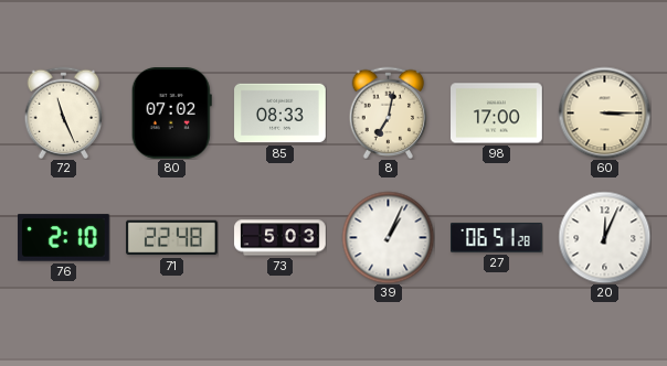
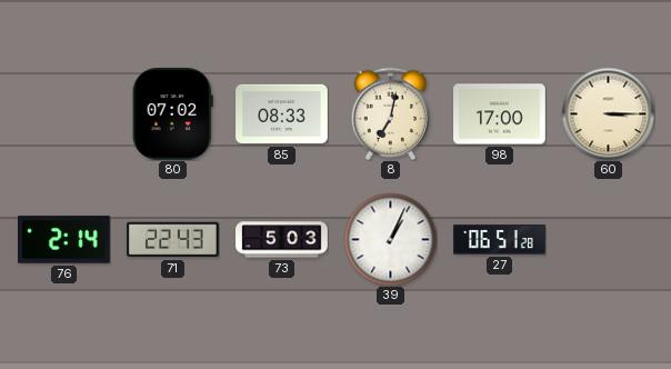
72: 11:26 -> none (64, 112)
76: 2:10 -> 2:14 (64, 240)
71: 22:48 -> 22:43 (173, 240)
20: 12:04 -> none (604, 237)
